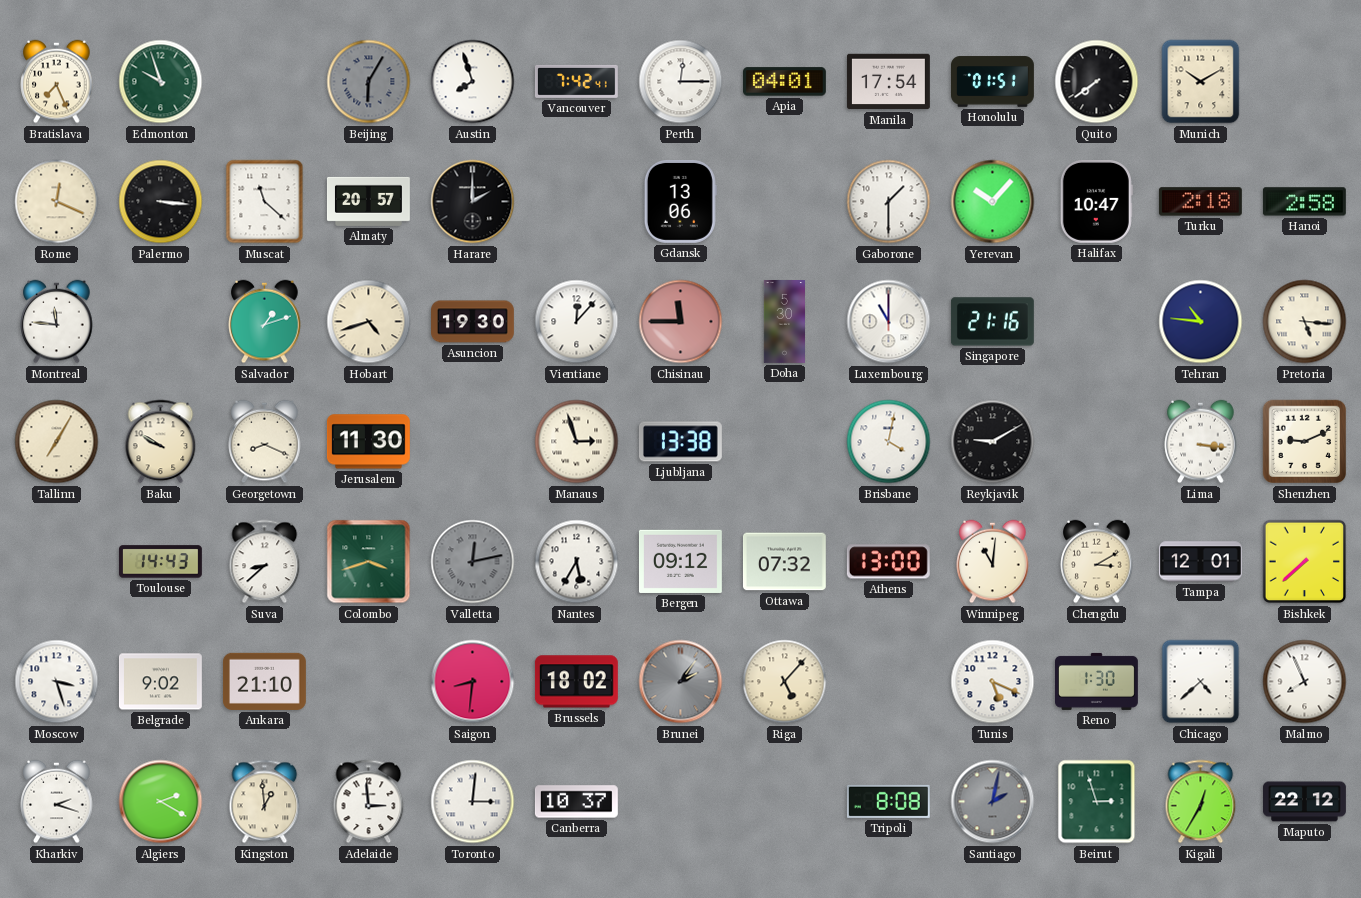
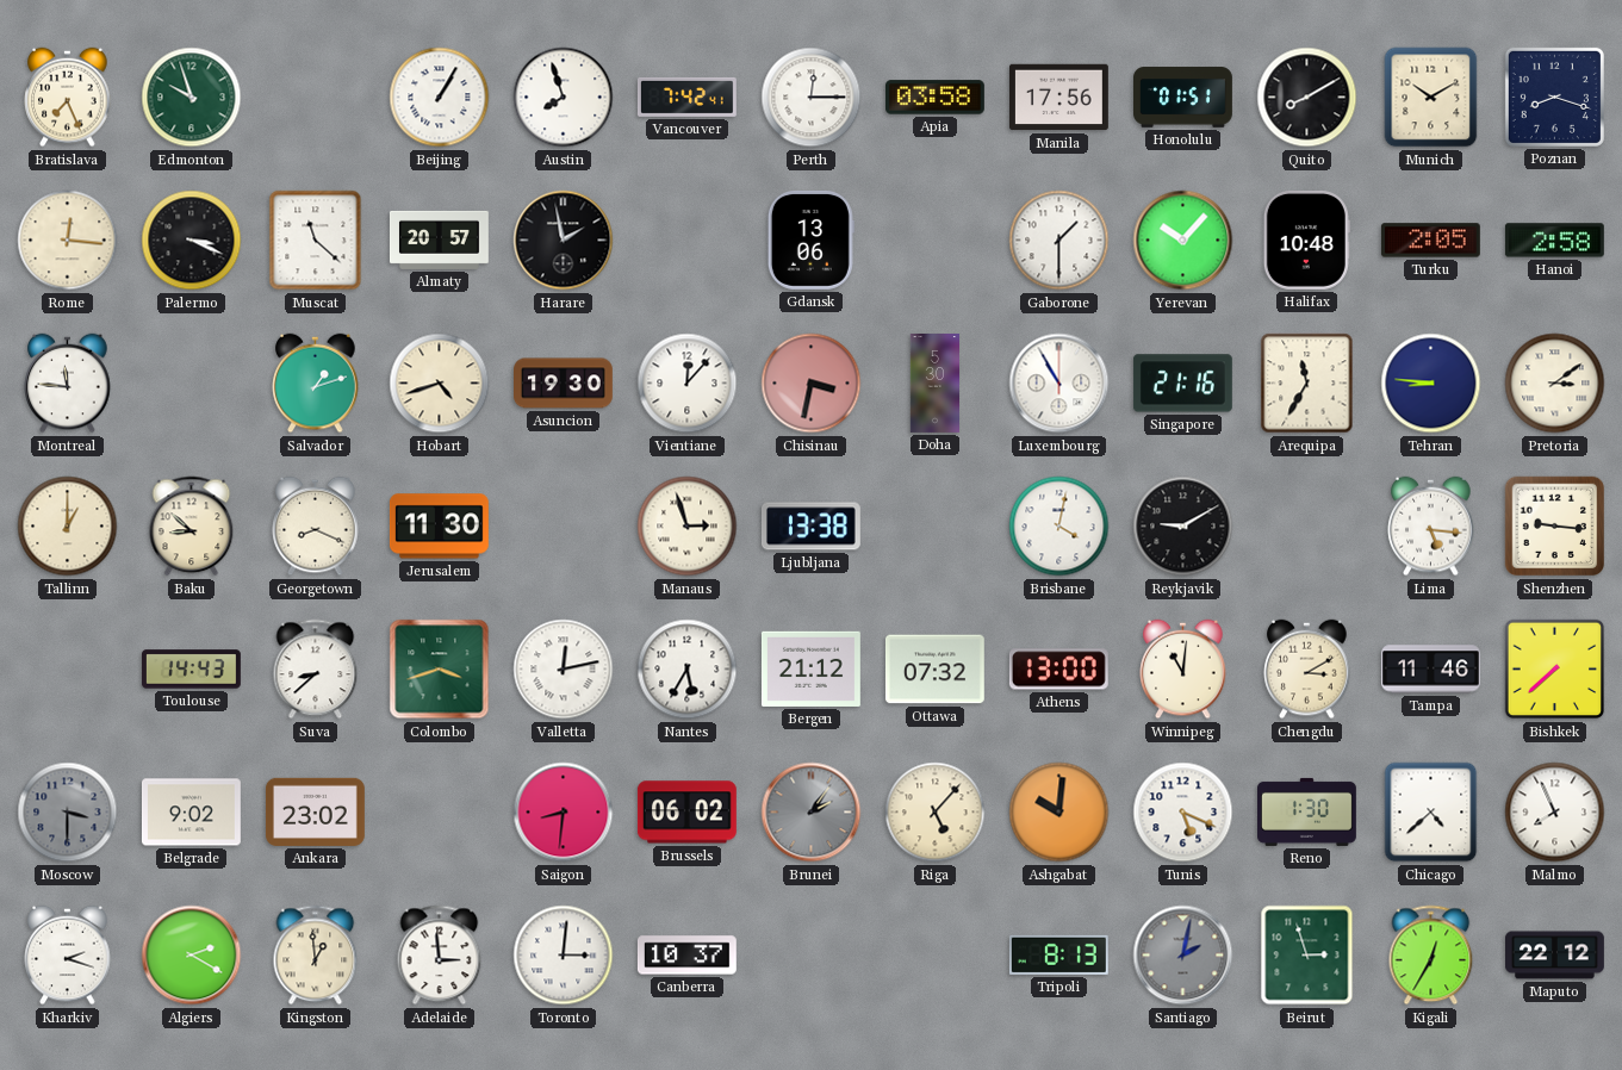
Beijing: 6:05 -> 1:05 (440, 98)
Beijing dial: grey -> white (440, 98)
Apia: 04:01 -> 03:58 (934, 98)
Manila: 17:54 -> 17:56 (1058, 98)
Quito: 7:39 -> 8:10 (1307, 98)
Poznan: none -> 8:18 (1554, 97)
Rome: 12:19 -> 12:16 (68, 241)
Palermo: 3:16 -> 3:19 (192, 241)
Harare: 2:00 -> 1:58 (564, 241)
Halifax: 10:47 -> 10:48 (1306, 239)
Turku: 2:18 -> 2:05 (1430, 241)
Chisinau: 11:45 -> 3:32 (812, 384)
Luxembourg: 11:00 -> 10:55 (1059, 384)
Arequipa: none -> 11:35 (1307, 384)
Tehran: 10:46 -> 8:46 (1431, 384)
Pretoria: 5:16 -> 3:09 (1555, 384)
Tallinn: 7:05 -> 1:00 (68, 527)
Baku: 9:50 -> 8:52 (192, 527)
Lima: 3:16 -> 5:16 (1431, 527)
Shenzhen: 9:11 -> 9:16 (1555, 527)
Valletta dial: grey -> white (564, 670)
Bergen: 09:12 -> 21:12 (810, 668)
Tampa: 12:01 -> 11:46 (1430, 670)
Moscow: 3:27 -> 3:30 (68, 813)
Moscow dial: white -> grey (68, 813)
Ankara: 21:10 -> 23:02 (315, 811)
Brussels: 18:02 -> 06:02 (686, 813)
Ashgabat: none -> 10:01 (1059, 813)
Tripoli: 8:08 -> 8:13 (1058, 954)
